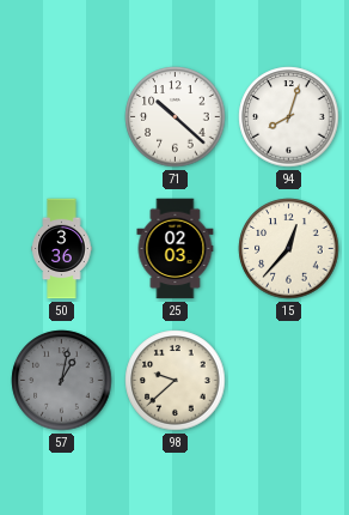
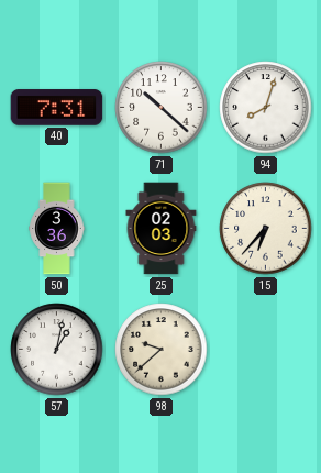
40: none -> 7:31 (57, 108)
15: 12:37 -> 6:37 (266, 229)
57 dial: grey -> white (57, 350)
